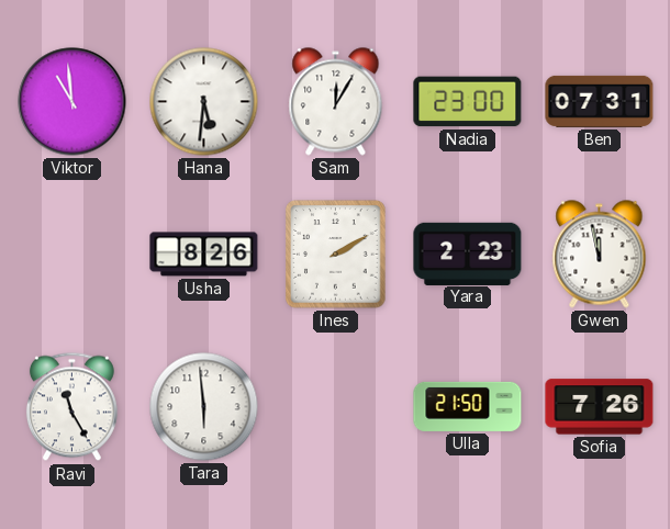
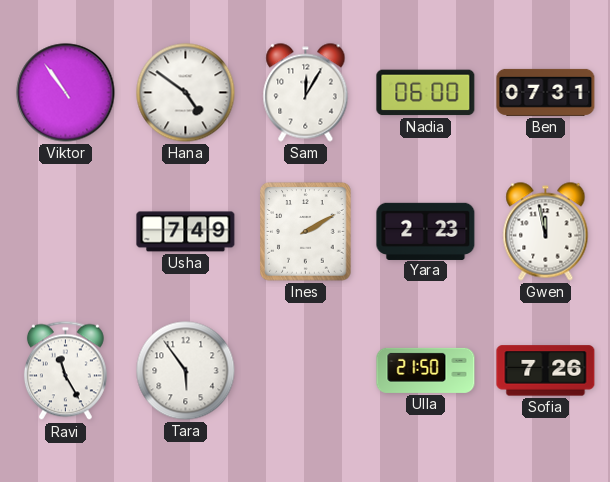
Viktor: 10:59 -> 10:54 (66, 93)
Hana: 5:31 -> 4:51 (186, 93)
Nadia: 23:00 -> 06:00 (426, 93)
Usha: 8:26 -> 7:49 (186, 232)
Tara: 5:59 -> 5:54 (186, 371)
